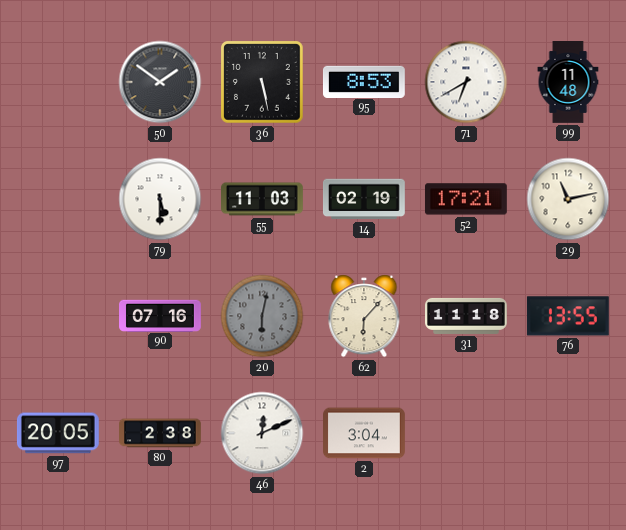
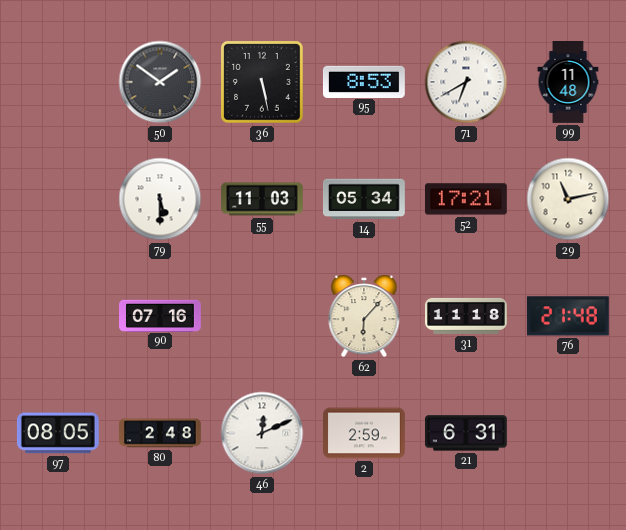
14: 02:19 -> 05:34 (364, 199)
20: 6:02 -> none (262, 316)
76: 13:55 -> 21:48 (568, 316)
97: 20:05 -> 08:05 (58, 433)
80: 2:38 -> 2:48 (161, 433)
2: 3:04 -> 2:59 (365, 433)
21: none -> 6:31 (466, 433)
